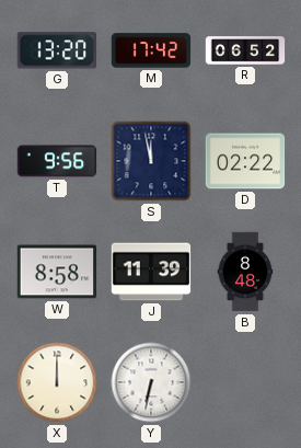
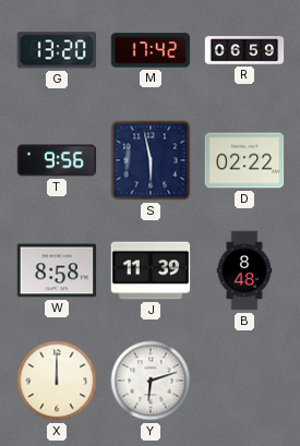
R: 06:52 -> 06:59 (244, 50)
S: 11:58 -> 5:58 (151, 160)
Y: 6:32 -> 6:12 (151, 381)
